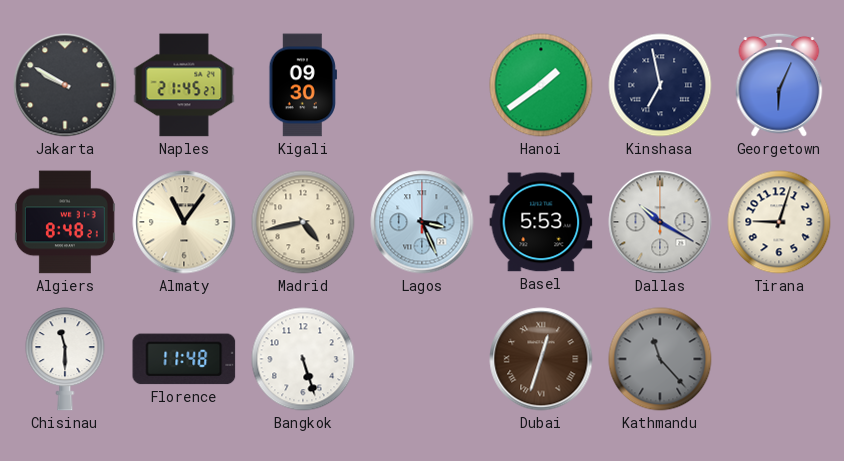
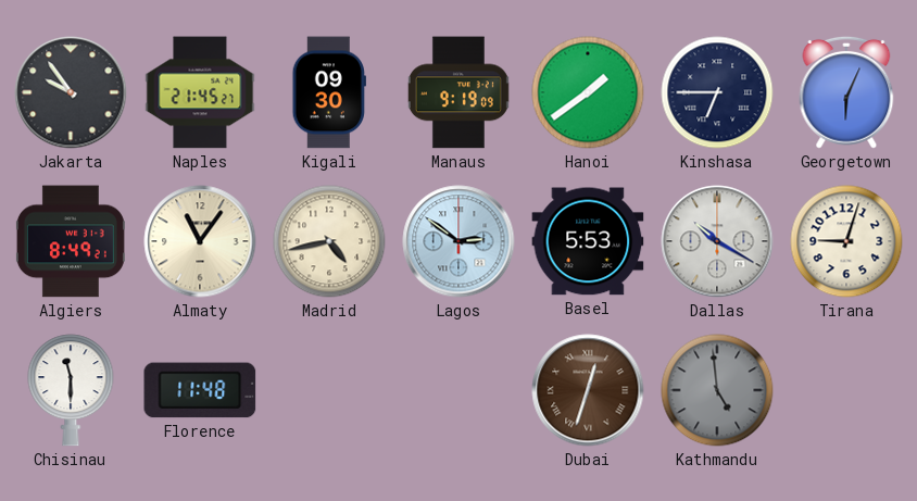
Jakarta: 9:50 -> 9:54 (71, 92)
Manaus: none -> 9:19 (458, 92)
Kinshasa: 6:58 -> 6:45 (717, 92)
Algiers: 8:48 -> 8:49 (71, 241)
Lagos: 3:26 -> 2:51 (458, 241)
Bangkok: 5:27 -> none (303, 359)
Kathmandu: 11:23 -> 4:59 (717, 390)
